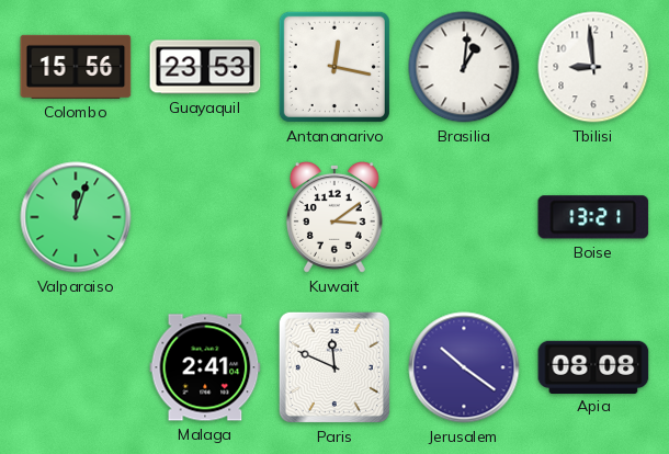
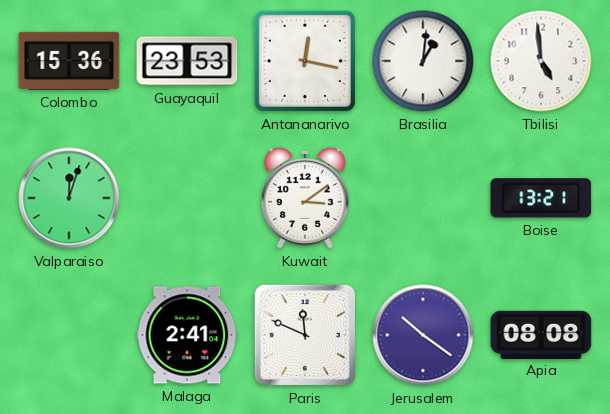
Colombo: 15:56 -> 15:36 (69, 61)
Tbilisi: 8:59 -> 4:59 (541, 61)
